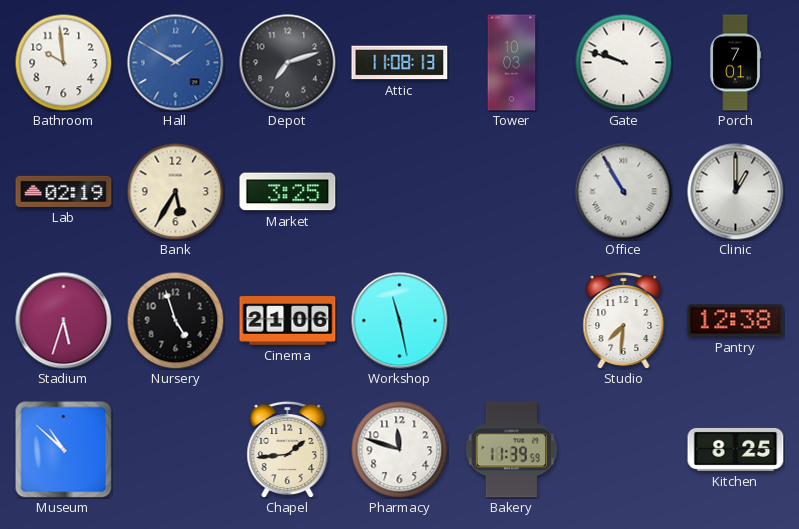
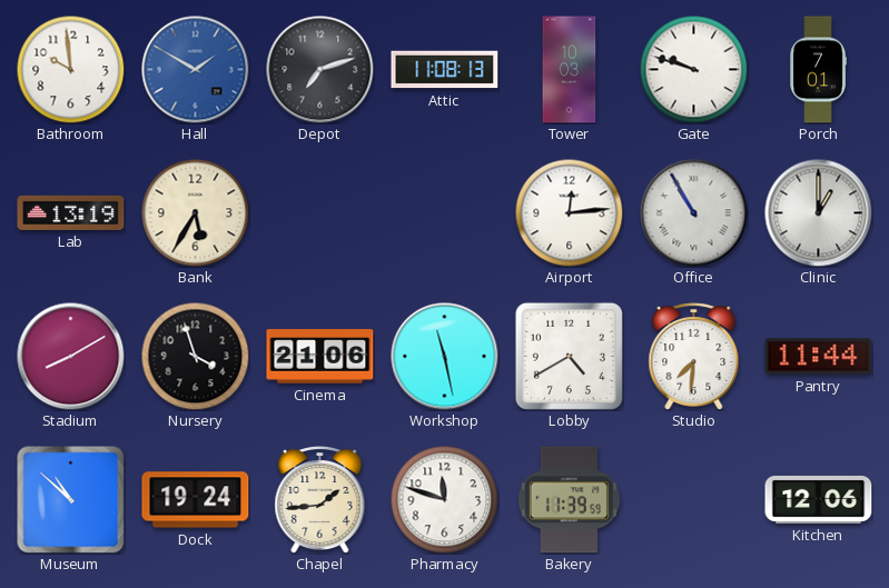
Lab: 02:19 -> 13:19 (71, 212)
Market: 3:25 -> none (288, 192)
Airport: none -> 12:14 (569, 212)
Stadium: 5:33 -> 8:10 (71, 357)
Nursery: 4:57 -> 3:57 (195, 356)
Lobby: none -> 4:40 (569, 356)
Pantry: 12:38 -> 11:44 (819, 357)
Dock: none -> 19:24 (196, 500)
Kitchen: 8:25 -> 12:06 (819, 499)
